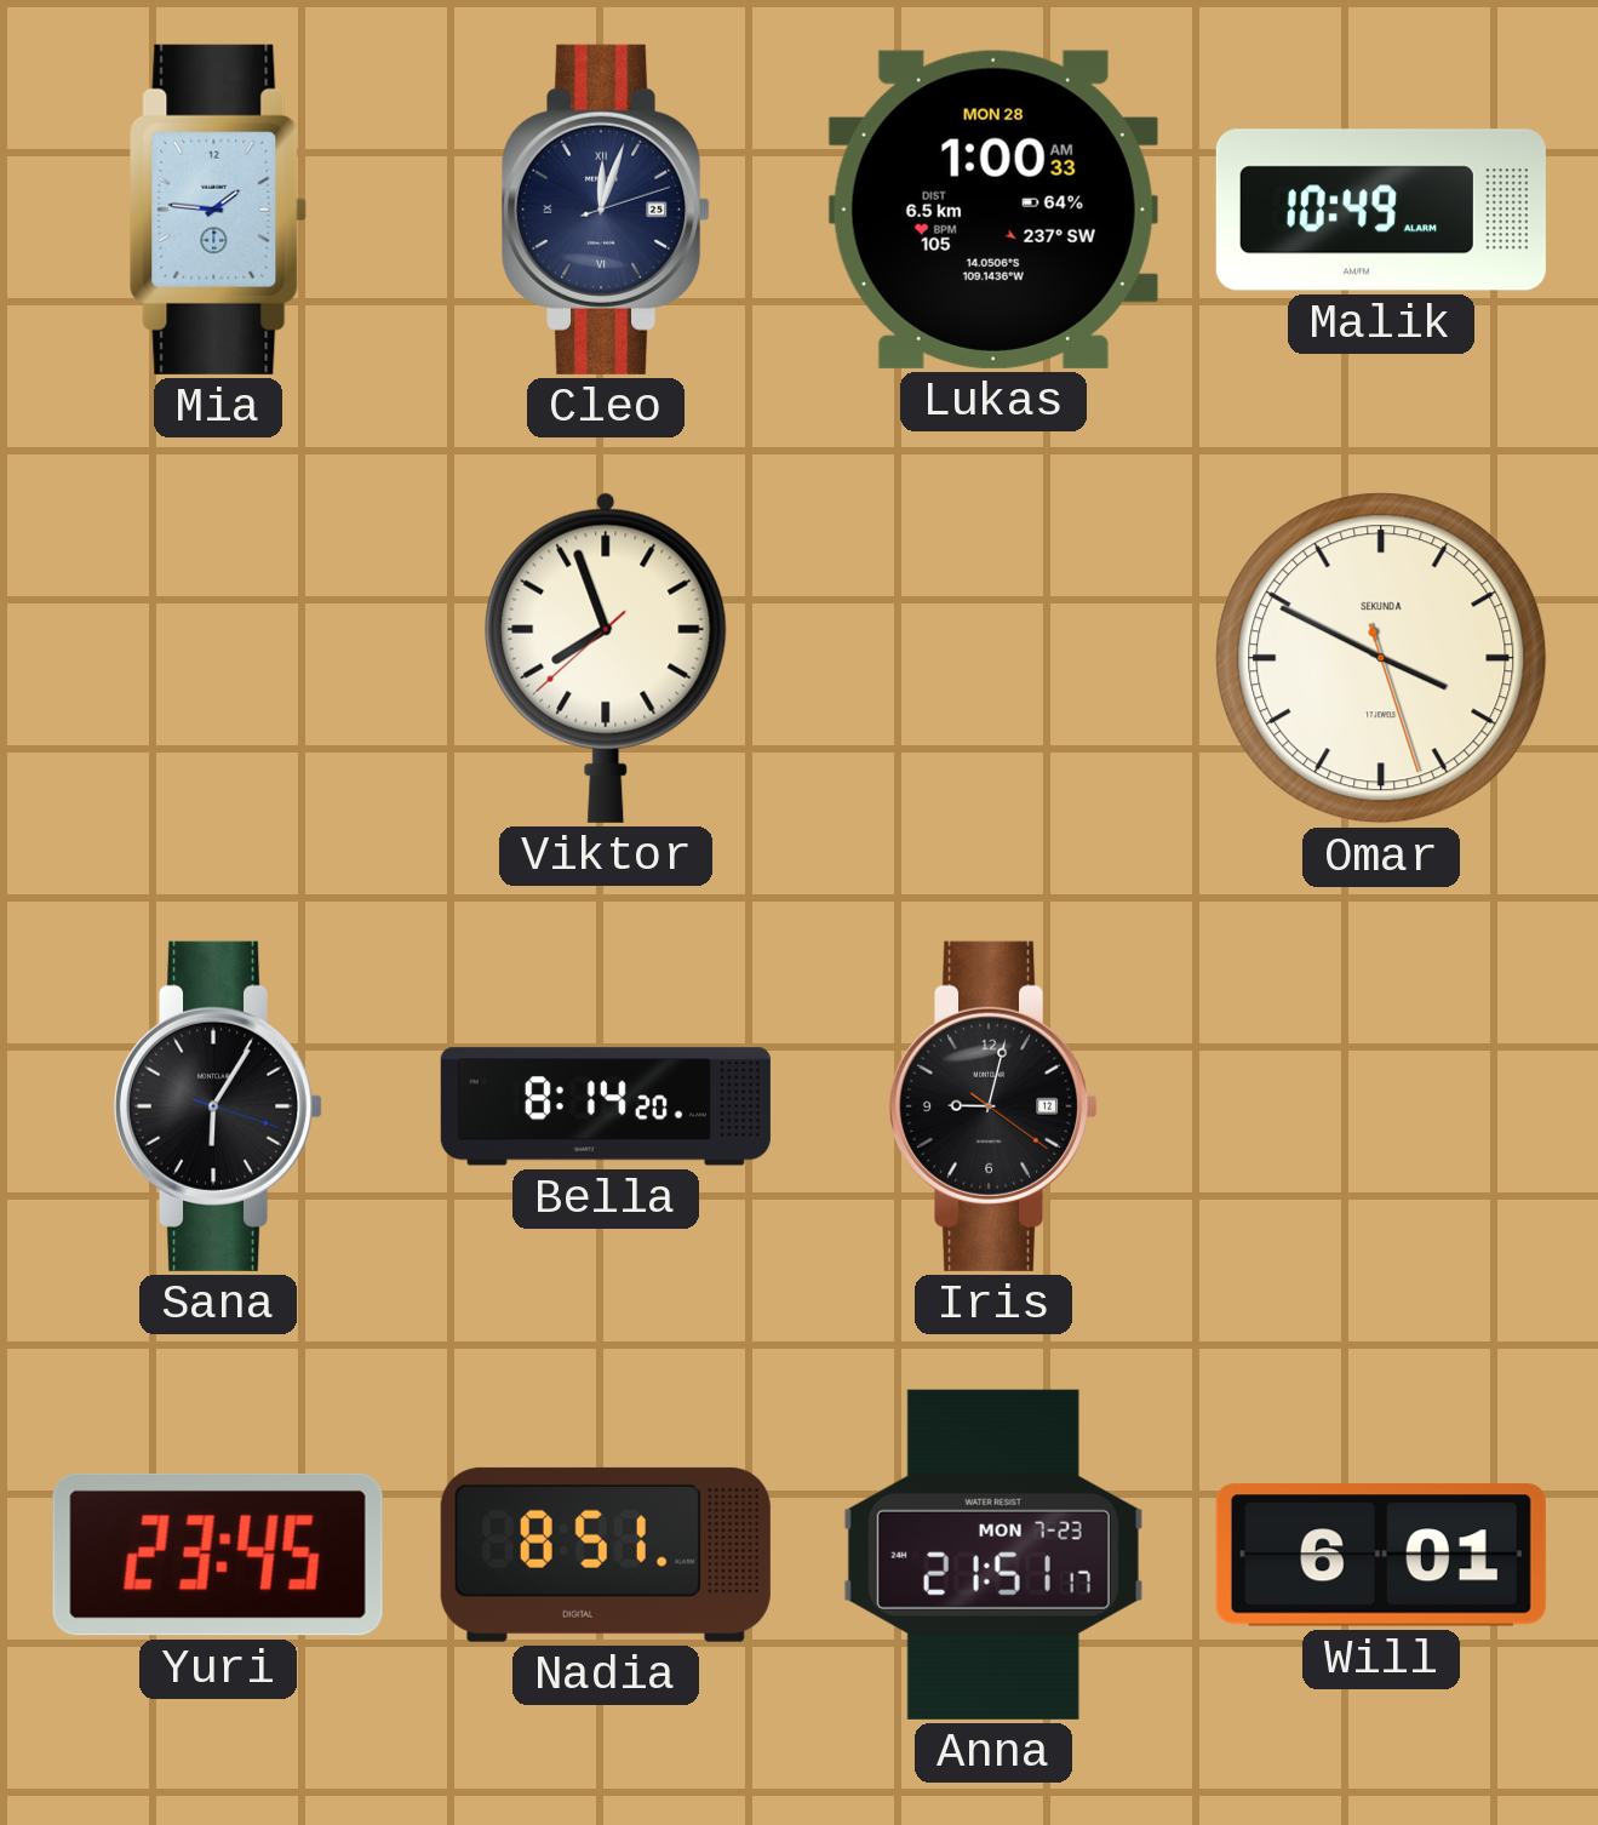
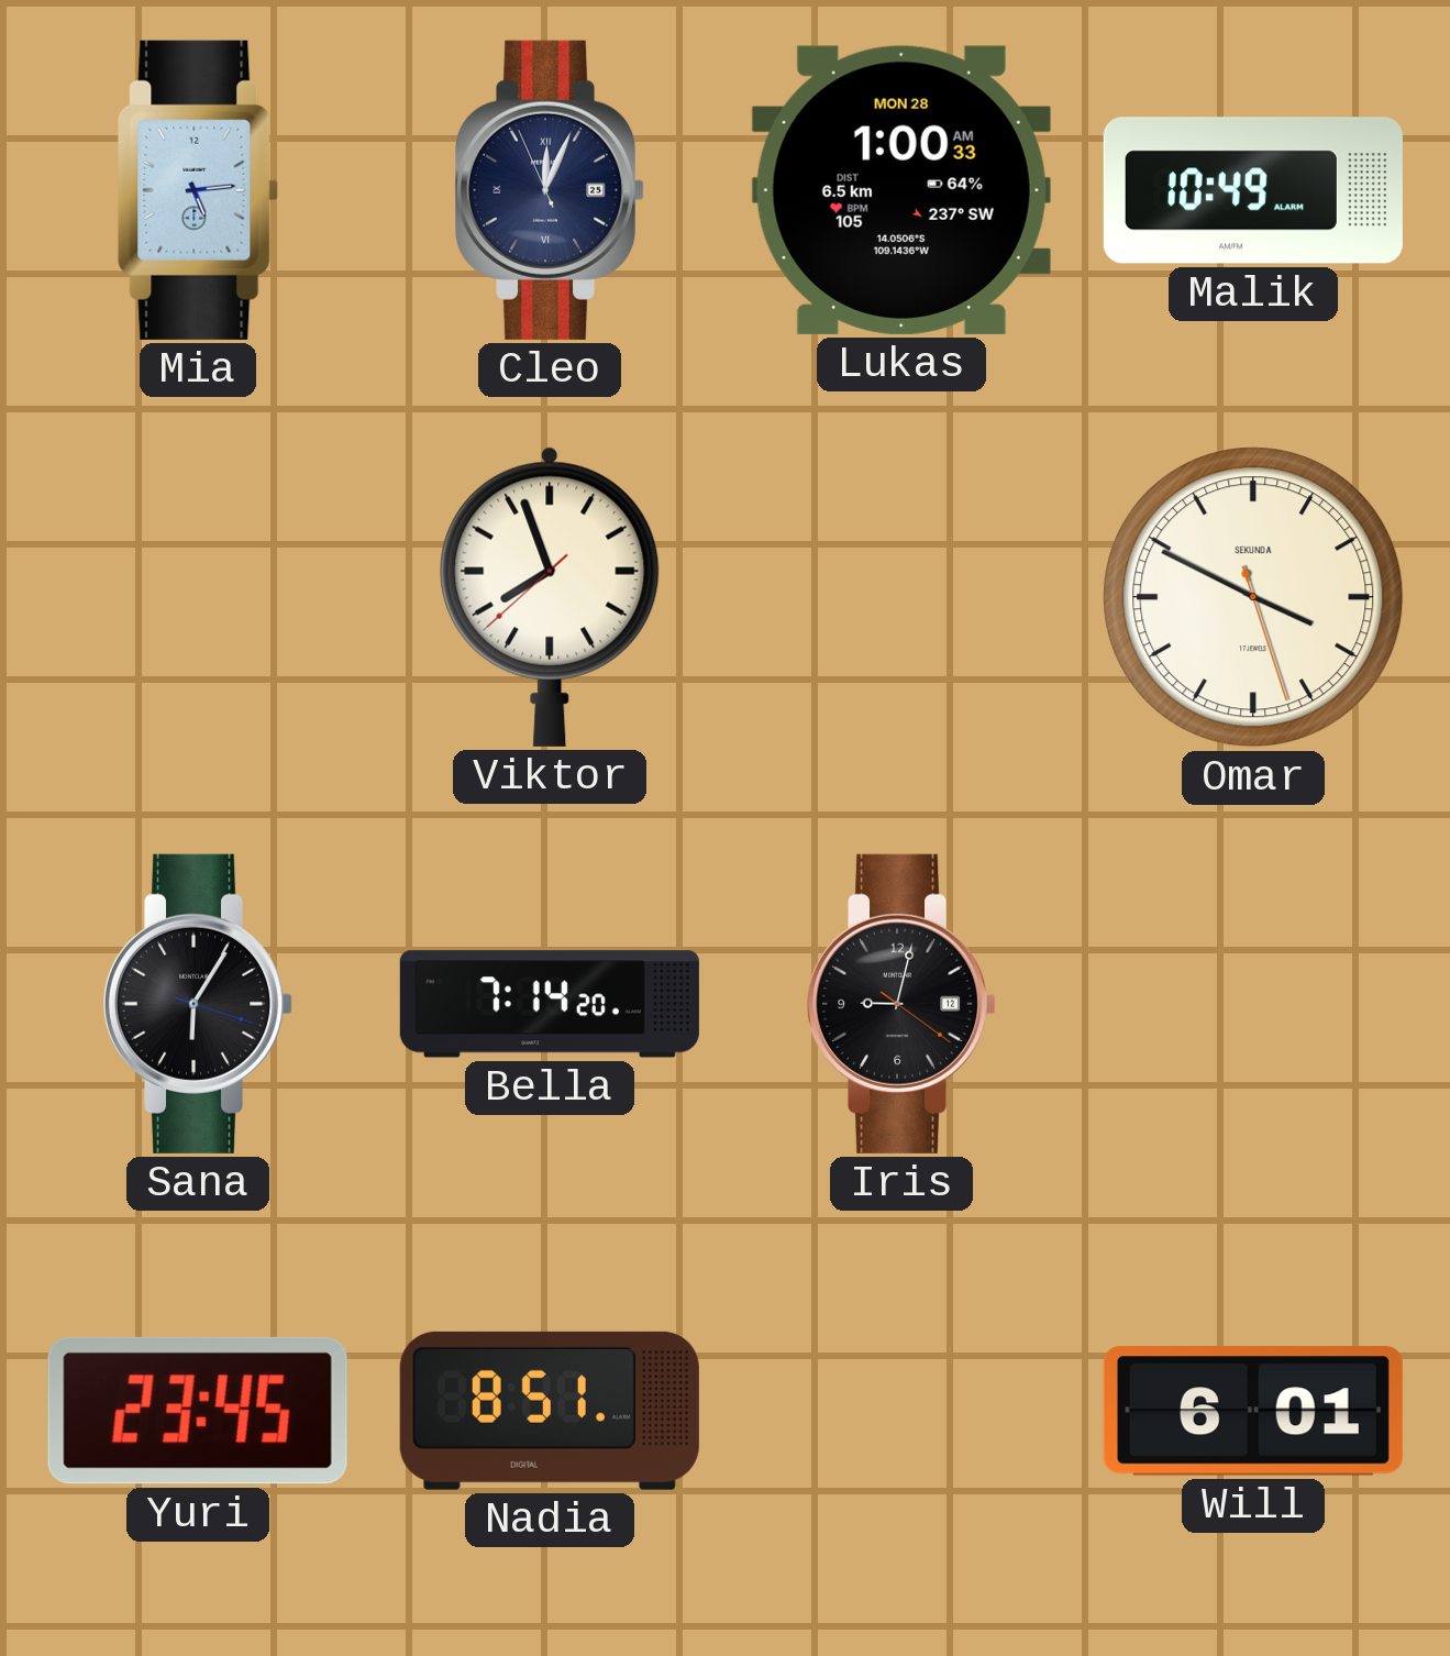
Mia: 1:46 -> 5:14 (198, 190)
Cleo: 12:03:12 -> 12:03:56 (550, 190)
Bella: 8:14 -> 7:14 (550, 1004)
Anna: 21:51 -> none (993, 1555)
